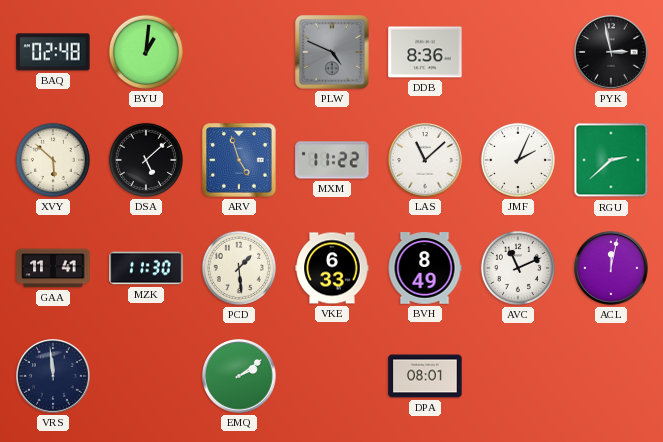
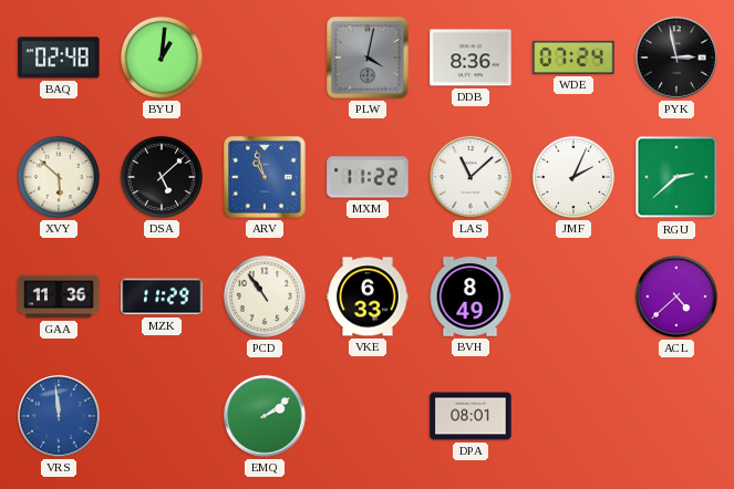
PLW: 4:49 -> 4:02 (368, 58)
WDE: none -> 07:24 (573, 58)
ARV: 4:57 -> 10:57 (265, 177)
GAA: 11:41 -> 11:36 (59, 296)
MZK: 11:30 -> 11:29 (162, 296)
PCD: 1:29 -> 10:54 (265, 296)
AVC: 11:11 -> none (518, 268)
ACL: 12:02 -> 4:38 (676, 296)
VRS dial: navy -> blue (59, 416)
